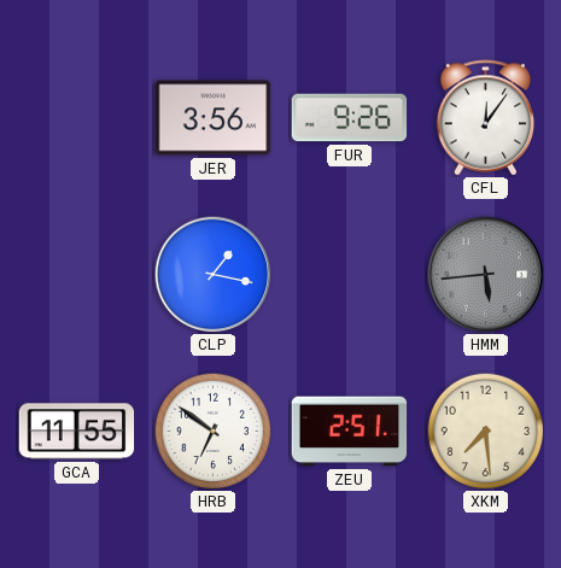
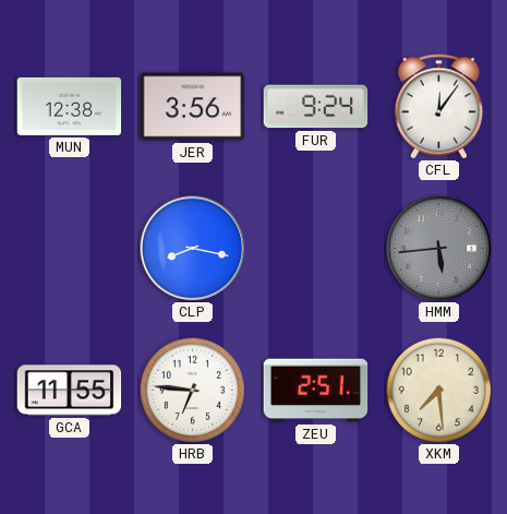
MUN: none -> 12:38 (70, 106)
FUR: 9:26 -> 9:24 (316, 107)
CLP: 1:17 -> 8:17 (193, 249)
HRB: 6:51 -> 6:46 (192, 390)
